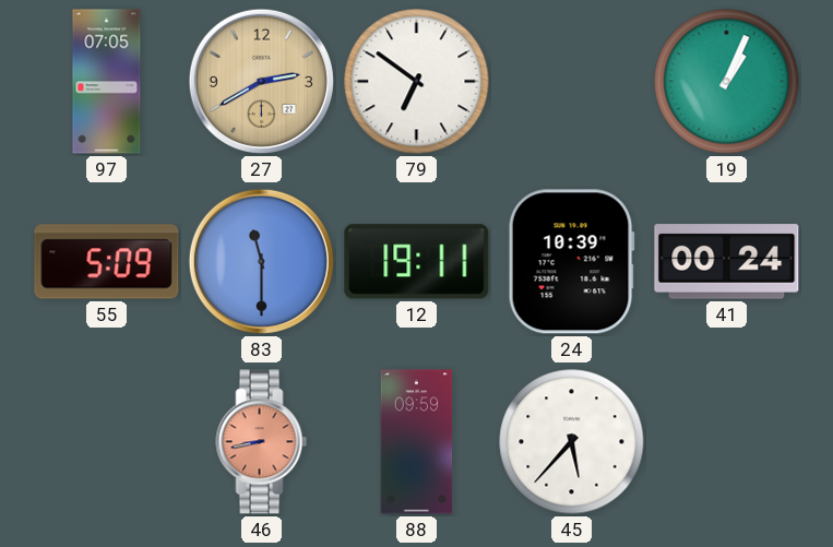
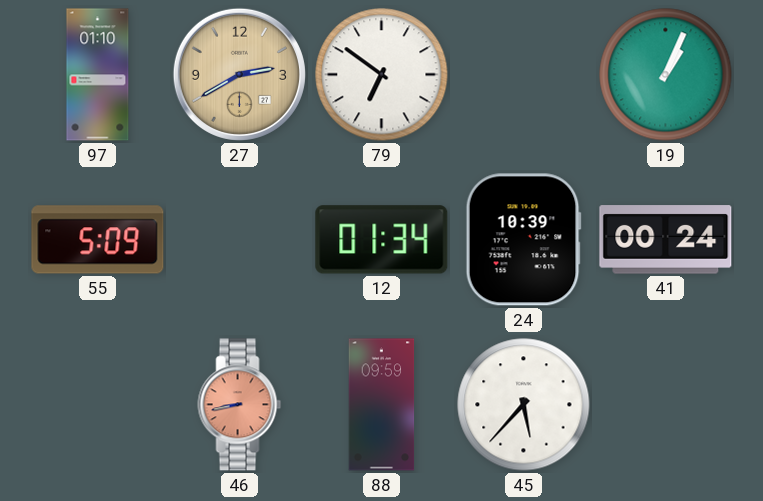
97: 07:05 -> 01:10 (98, 75)
83: 11:30 -> none (261, 261)
12: 19:11 -> 01:34 (382, 240)
